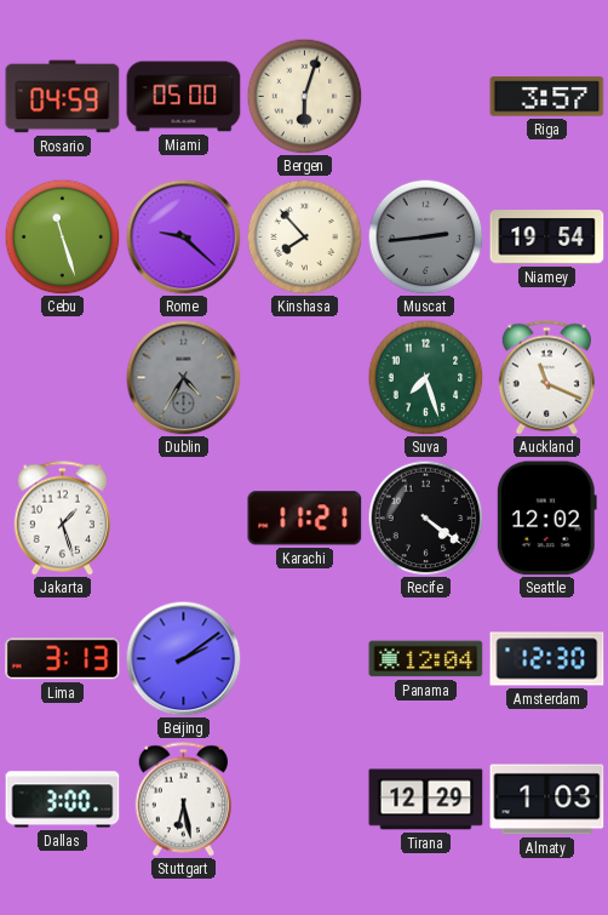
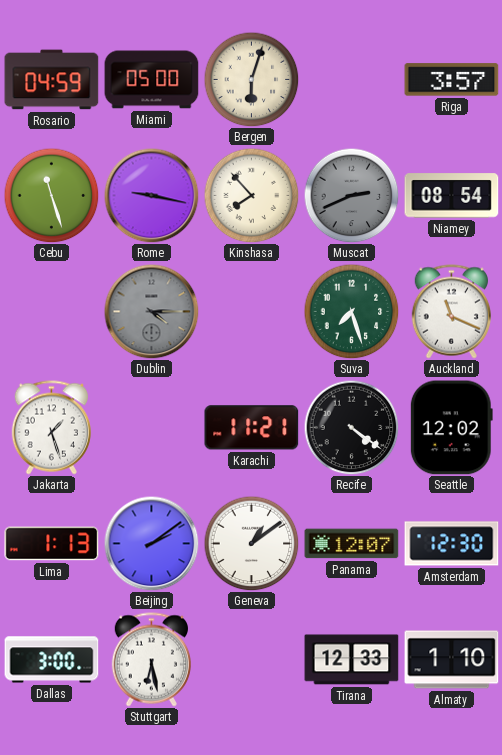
Rome: 9:22 -> 9:17 (151, 195)
Muscat: 2:44 -> 2:41 (351, 195)
Niamey: 19:54 -> 08:54 (452, 196)
Dublin: 4:35 -> 4:15 (151, 311)
Lima: 3:13 -> 1:13 (52, 544)
Geneva: none -> 1:09 (251, 543)
Panama: 12:04 -> 12:07 (352, 544)
Tirana: 12:29 -> 12:33 (352, 660)
Almaty: 1:03 -> 1:10 (452, 660)
